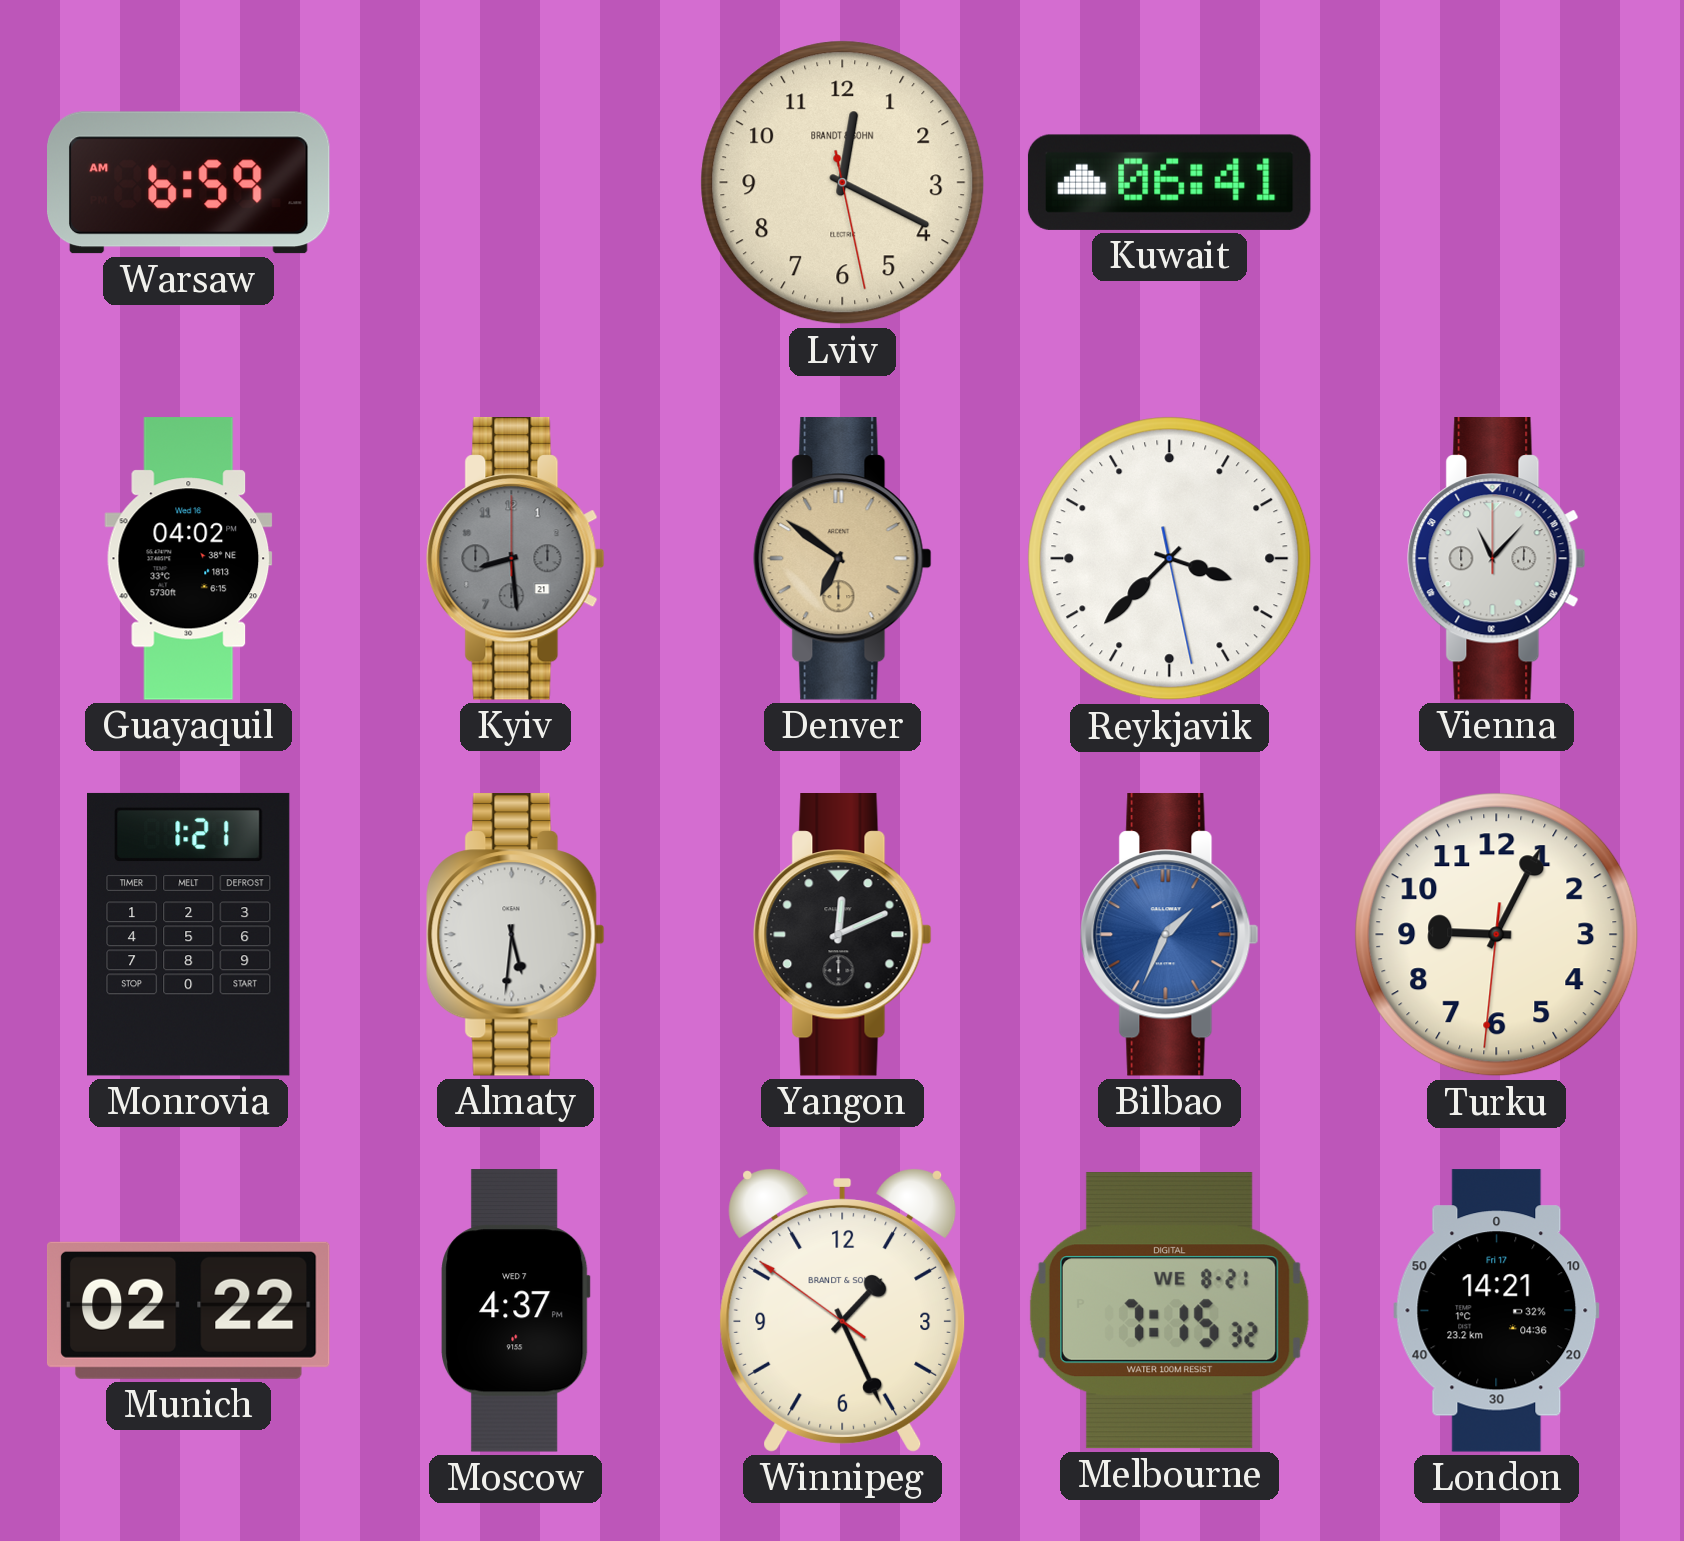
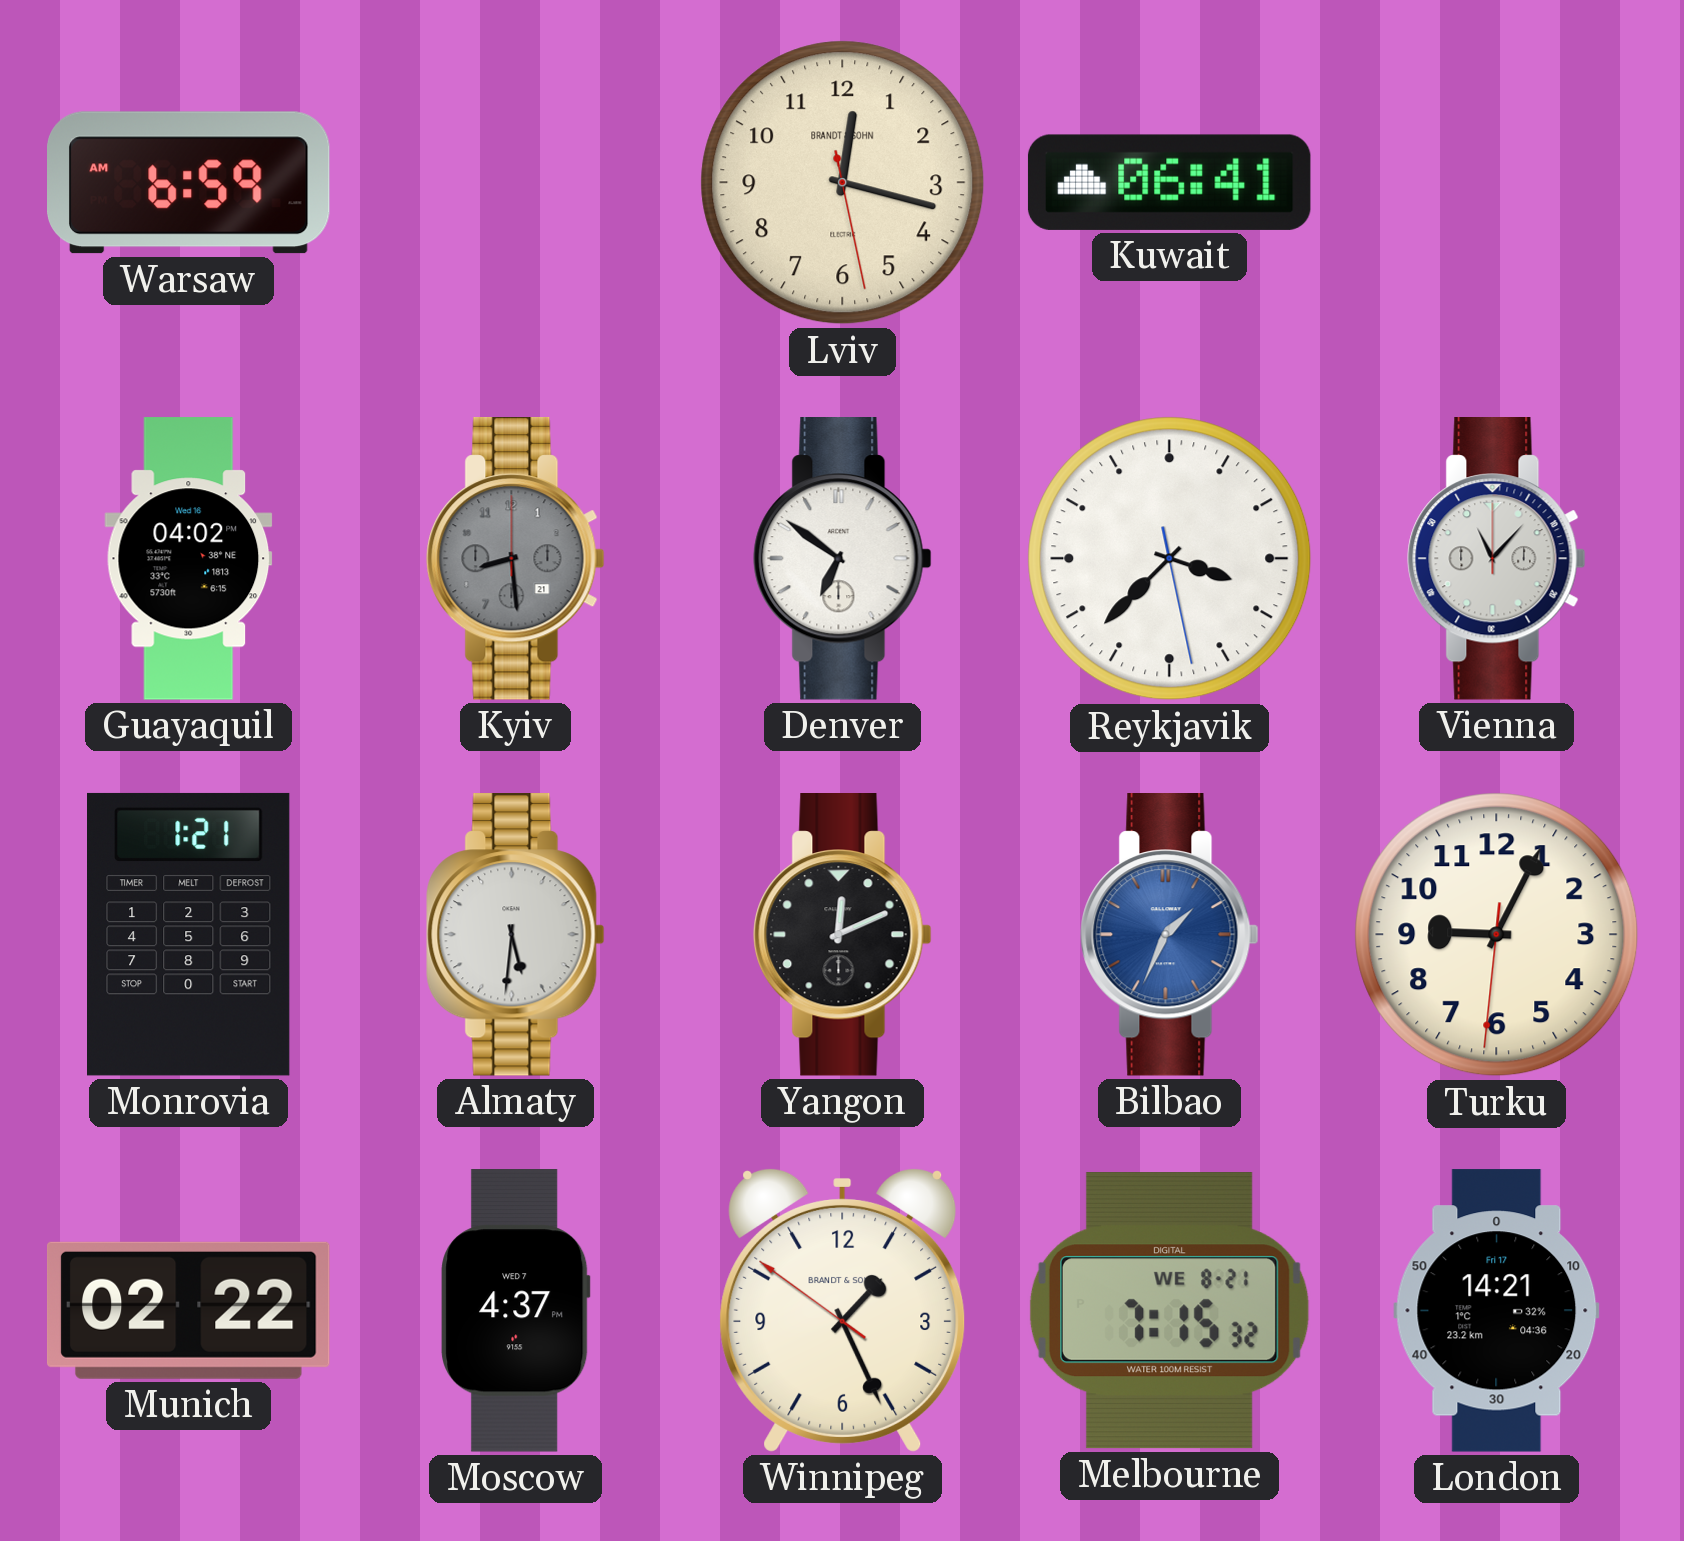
Lviv: 12:19 -> 12:17 (843, 183)
Denver dial: champagne -> white (843, 559)
